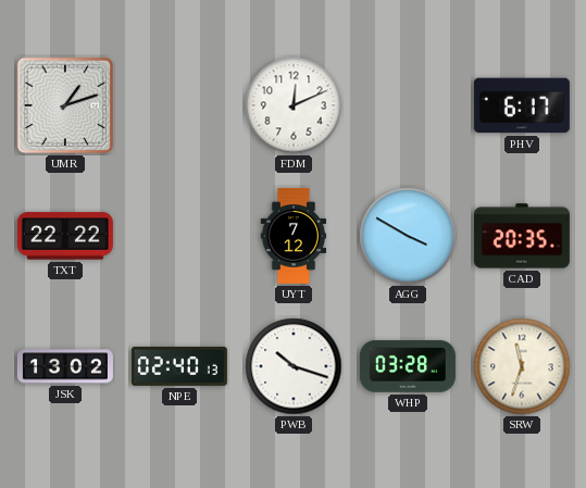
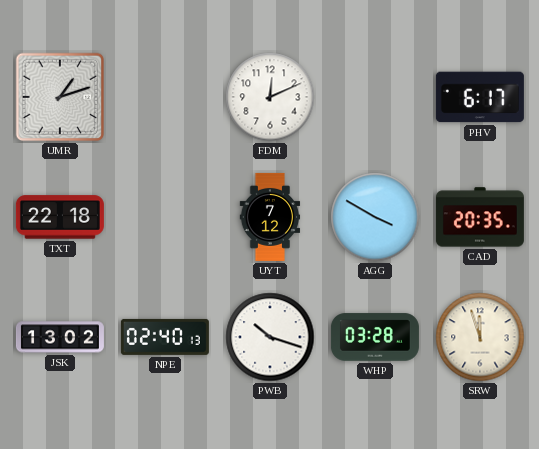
TXT: 22:22 -> 22:18 (60, 217)
SRW: 11:33 -> 11:57 (480, 337)
